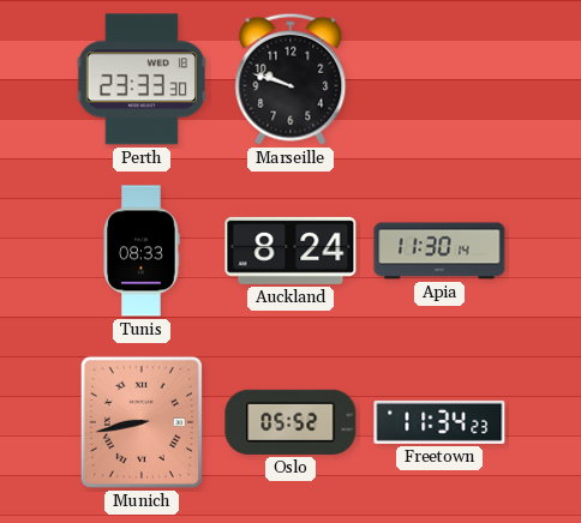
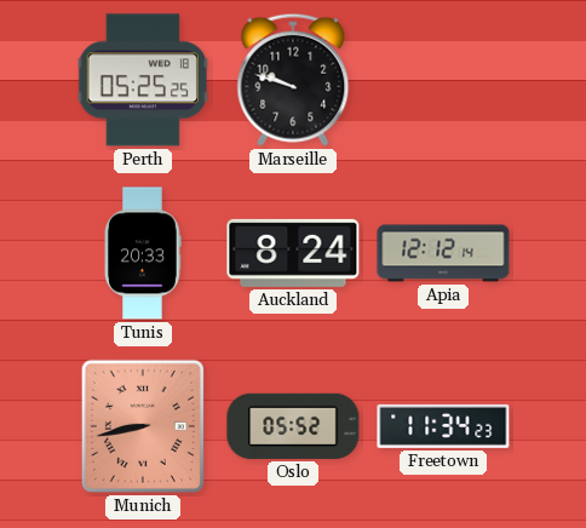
Perth: 23:33 -> 05:25 (143, 80)
Tunis: 08:33 -> 20:33 (143, 253)
Apia: 11:30 -> 12:12 (443, 253)
